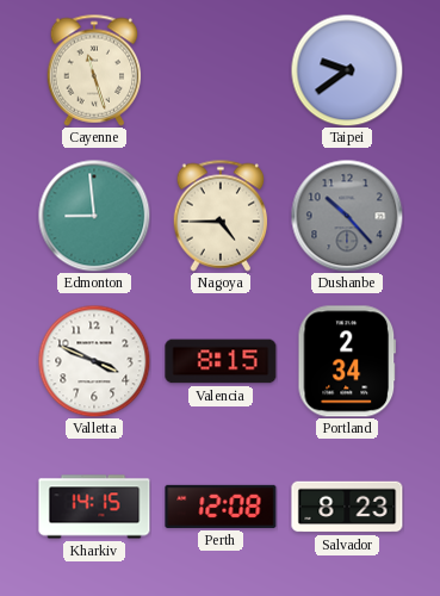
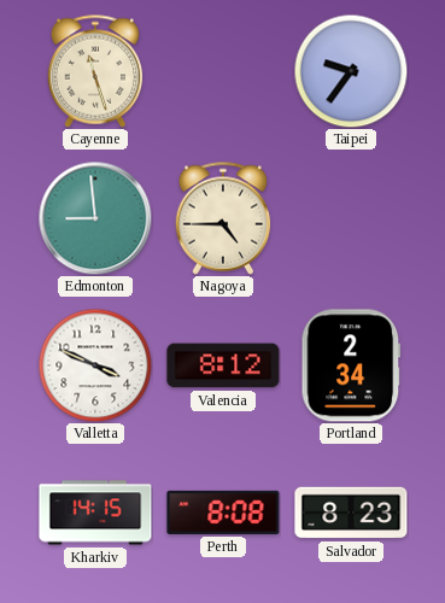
Taipei: 9:39 -> 9:36 (351, 71)
Dushanbe: 10:23 -> none (347, 216)
Valencia: 8:15 -> 8:12 (223, 365)
Perth: 12:08 -> 8:08 (223, 513)
